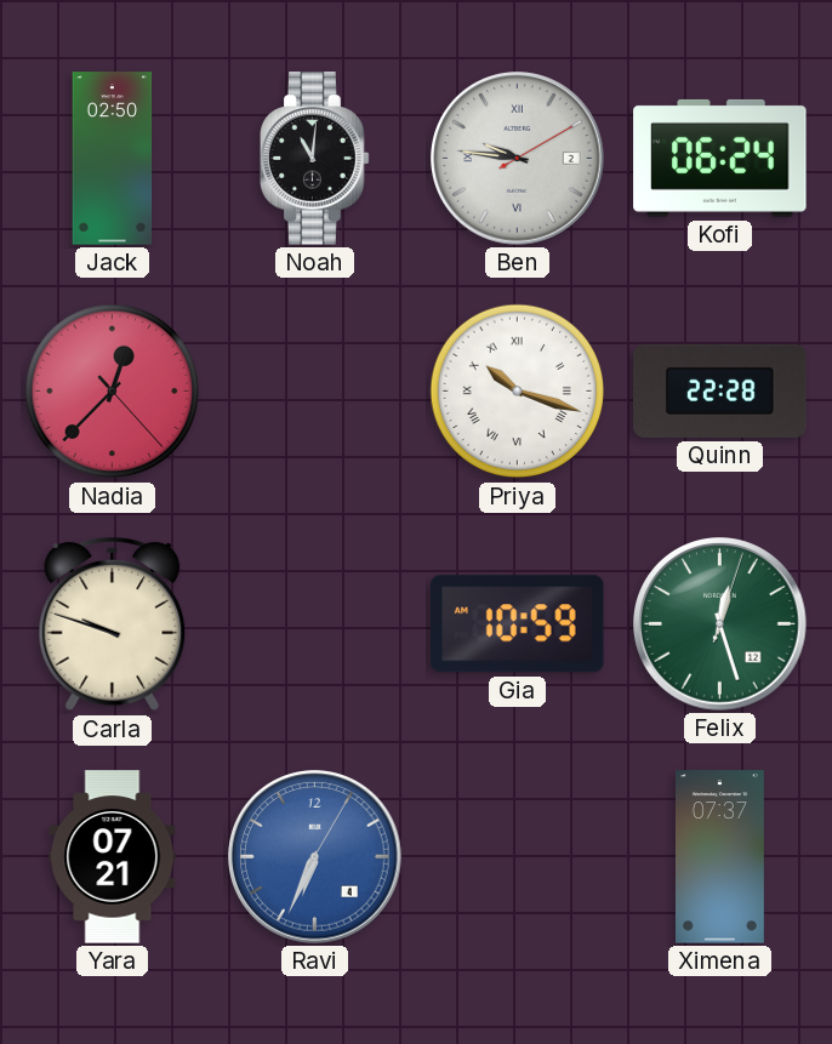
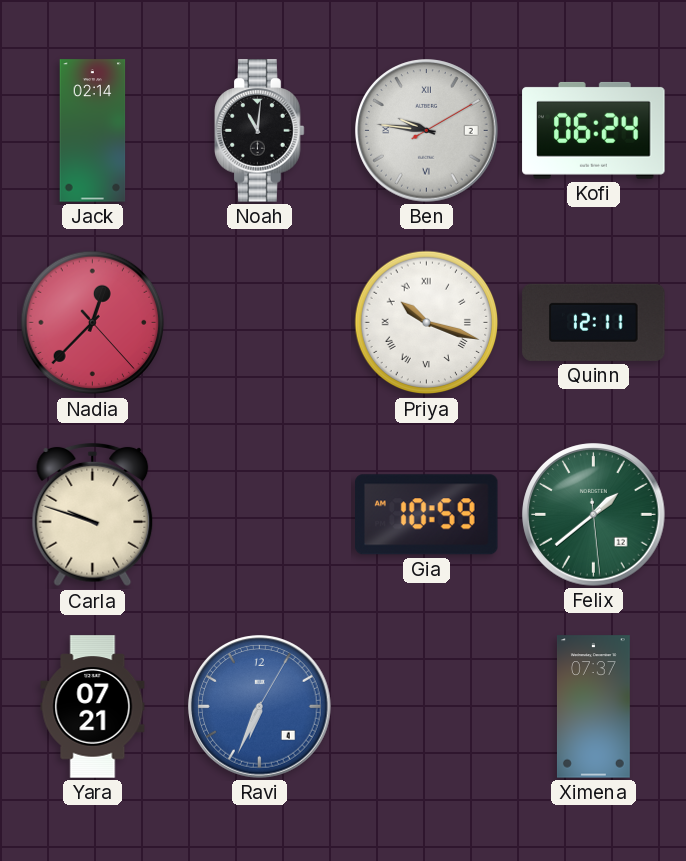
Jack: 02:50 -> 02:14 (93, 131)
Quinn: 22:28 -> 12:11 (594, 322)
Felix: 12:27 -> 1:38 (594, 515)
